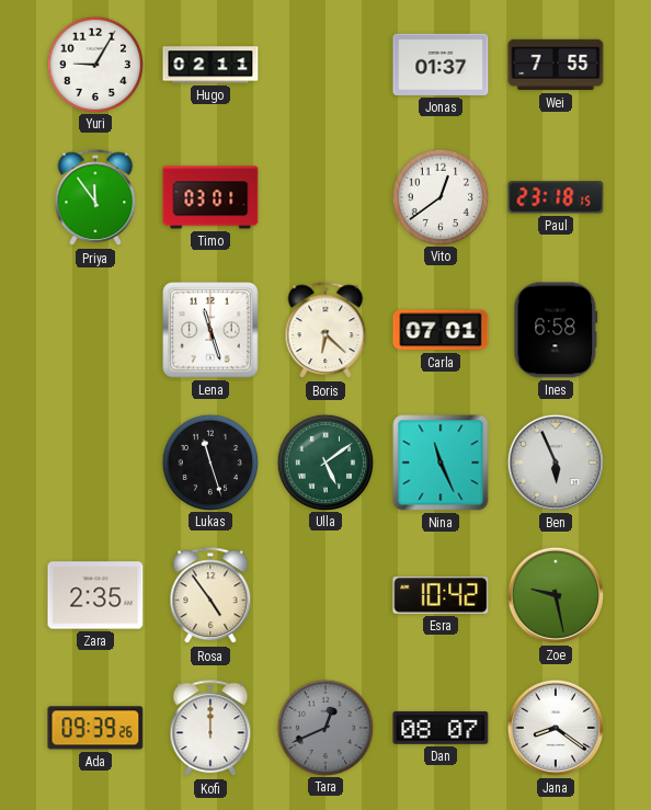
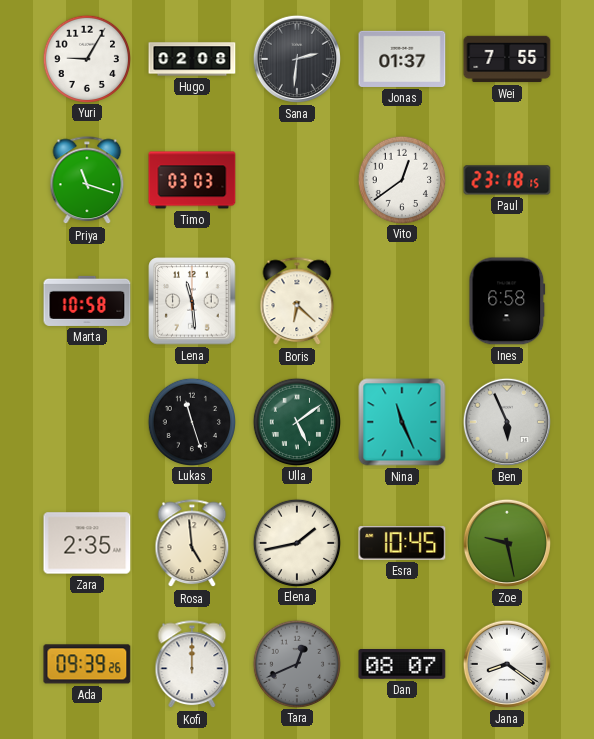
Hugo: 02:11 -> 02:08 (192, 59)
Sana: none -> 2:31 (297, 59)
Priya: 11:54 -> 11:18 (87, 181)
Timo: 03:01 -> 03:03 (192, 180)
Marta: none -> 10:58 (87, 301)
Lena: 11:27 -> 11:29 (192, 301)
Carla: 07:01 -> none (441, 330)
Rosa: 4:54 -> 4:59 (192, 544)
Elena: none -> 1:43 (296, 542)
Esra: 10:42 -> 10:45 (402, 544)
